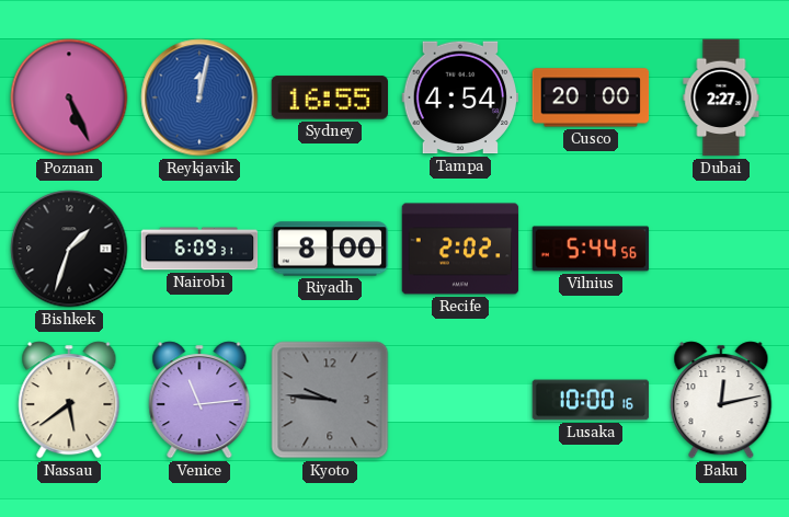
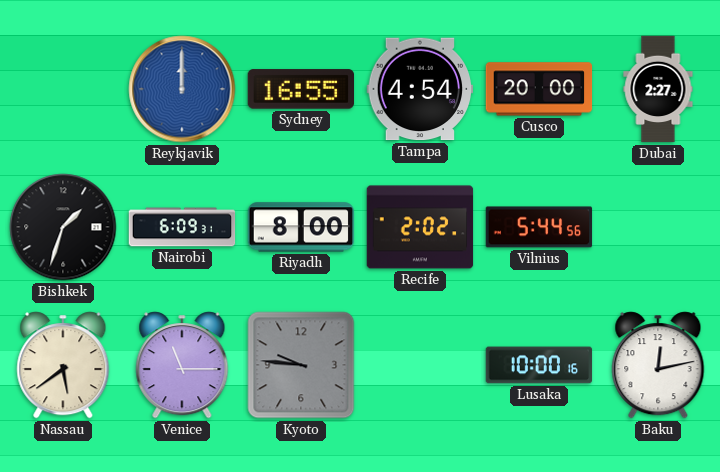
Poznan: 5:26 -> none (69, 97)
Reykjavik: 12:02 -> 12:00 (182, 89)
Venice: 11:14 -> 11:15 (182, 365)
